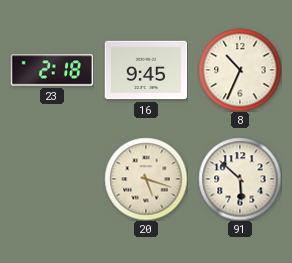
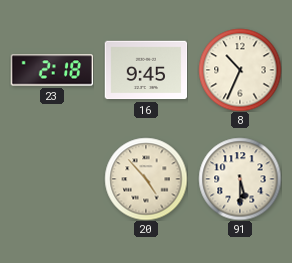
20: 5:18 -> 4:53 (146, 179)
91: 5:52 -> 5:30 (240, 179)
